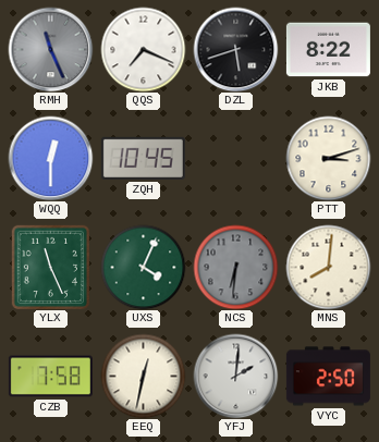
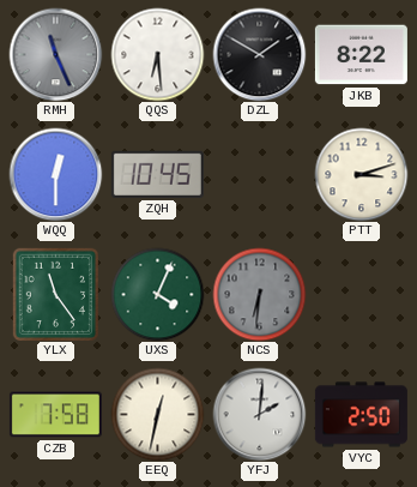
QQS: 7:19 -> 6:29 (157, 54)
DZL: 5:42 -> 1:50 (259, 54)
YLX: 11:26 -> 11:24 (55, 294)
MNS: 8:01 -> none (328, 267)
